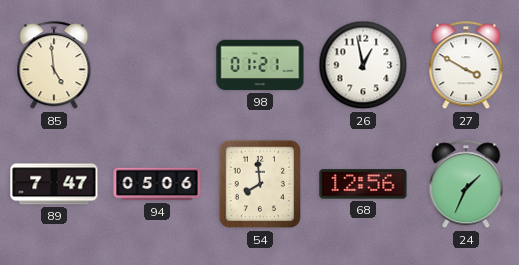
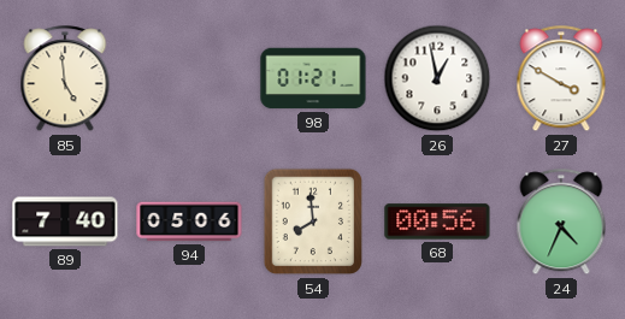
89: 7:47 -> 7:40 (65, 221)
68: 12:56 -> 00:56 (437, 221)
24: 1:34 -> 4:34 (561, 223)
